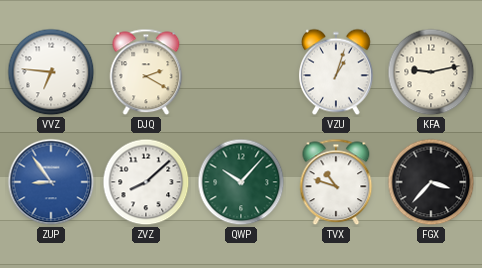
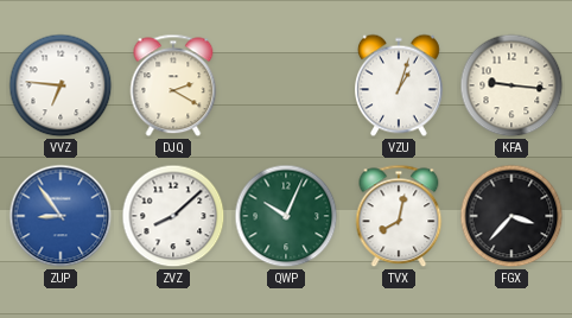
KFA: 9:13 -> 9:16 (511, 85)
QWP: 10:07 -> 10:04 (286, 216)
TVX: 10:48 -> 8:02 (399, 216)
